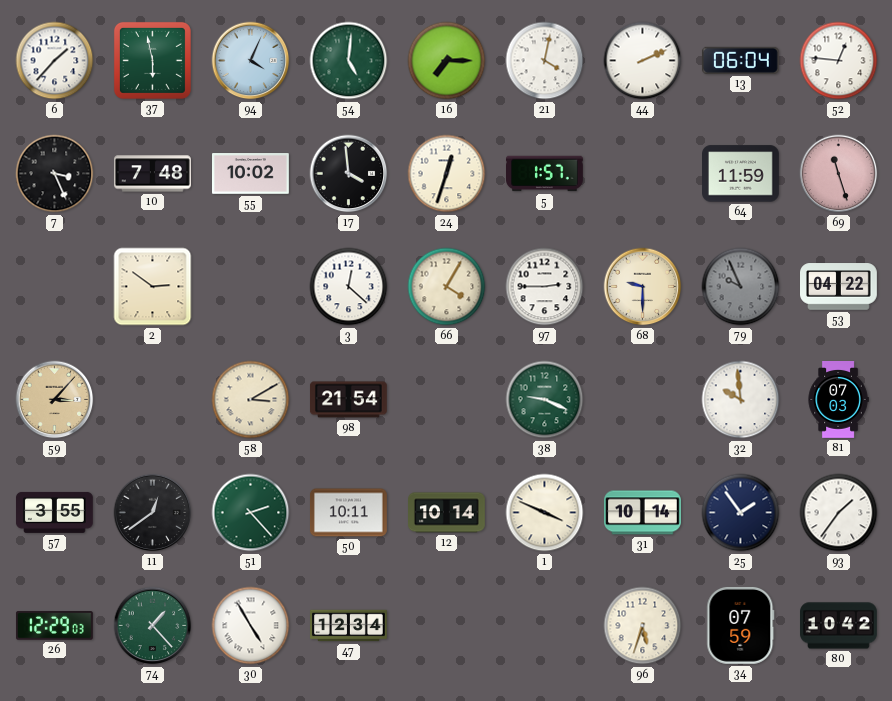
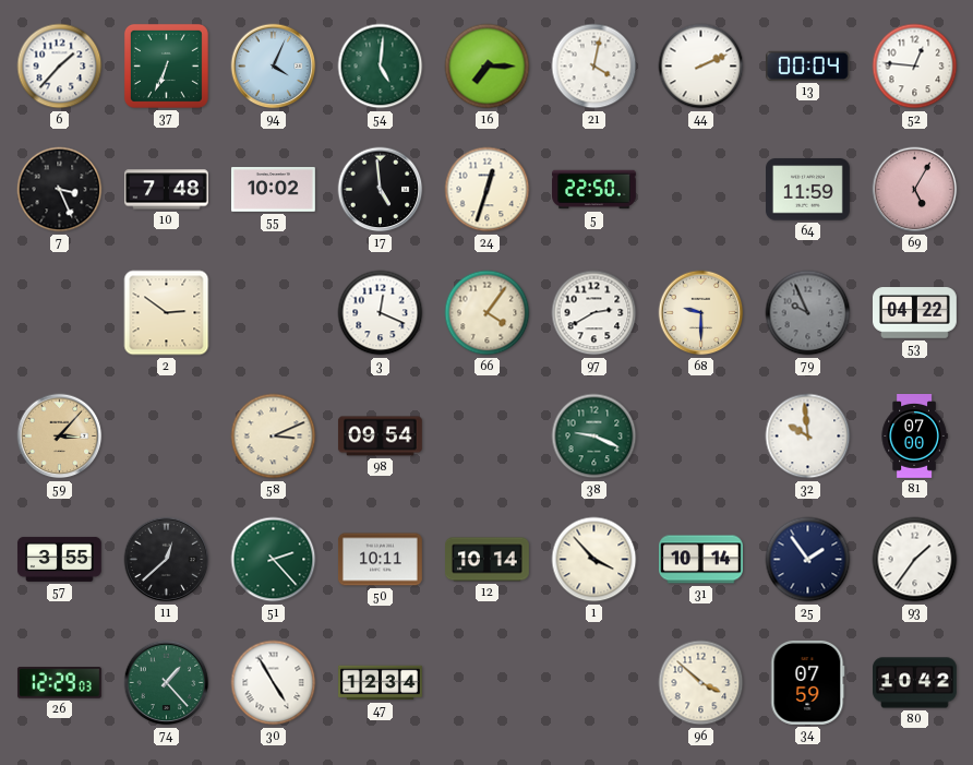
37: 5:58 -> 6:34 (166, 65)
13: 06:04 -> 00:04 (807, 65)
17: 3:59 -> 4:59 (381, 190)
5: 1:57 -> 22:50 (594, 190)
69: 11:27 -> 5:05 (915, 190)
3: 12:22 -> 12:19 (381, 313)
66: 4:05 -> 4:06 (488, 313)
97: 2:45 -> 2:40 (594, 313)
58: 3:10 -> 3:11 (274, 437)
98: 21:54 -> 09:54 (380, 437)
81: 07:03 -> 07:00 (914, 437)
11: 12:39 -> 12:38 (167, 560)
1: 3:49 -> 3:53 (594, 560)
96: 5:33 -> 3:52 (701, 683)
